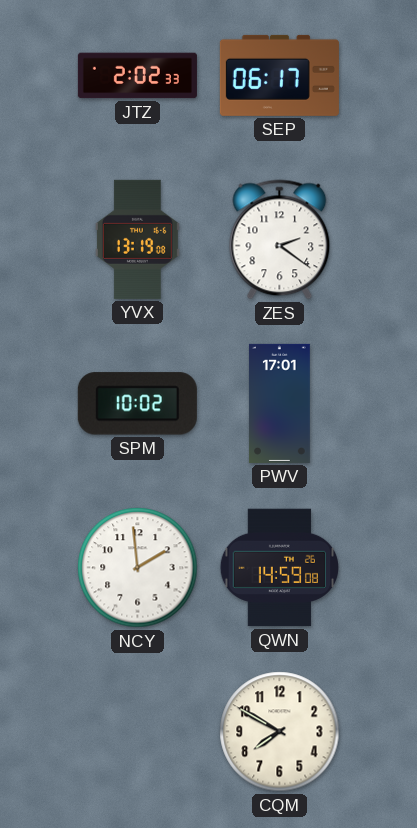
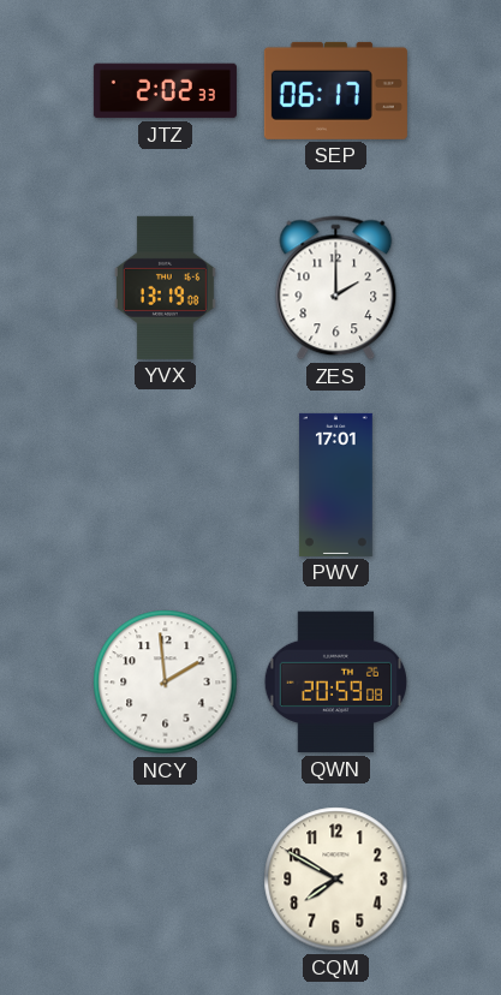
ZES: 2:21 -> 2:00 (336, 288)
SPM: 10:02 -> none (137, 404)
QWN: 14:59 -> 20:59 (336, 683)
